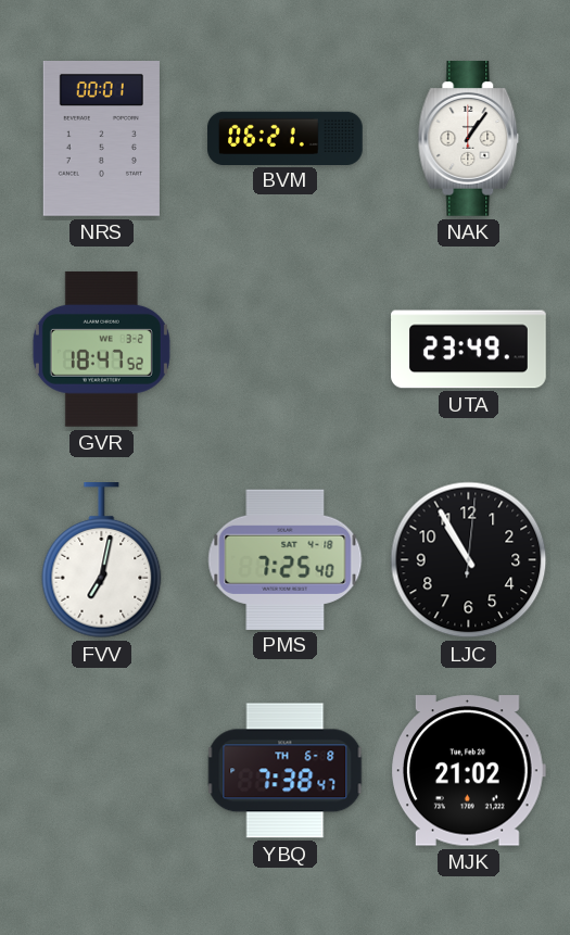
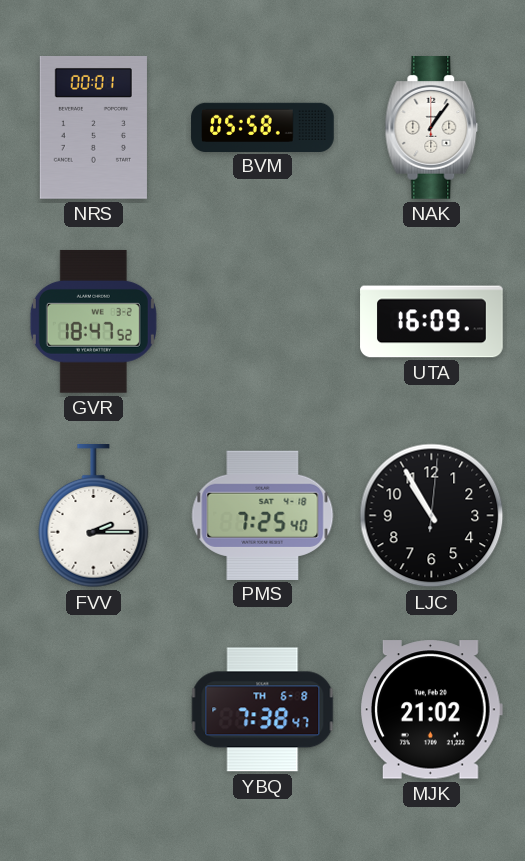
BVM: 06:21 -> 05:58 (263, 127)
UTA: 23:49 -> 16:09 (432, 322)
FVV: 7:02 -> 2:15 (94, 517)
